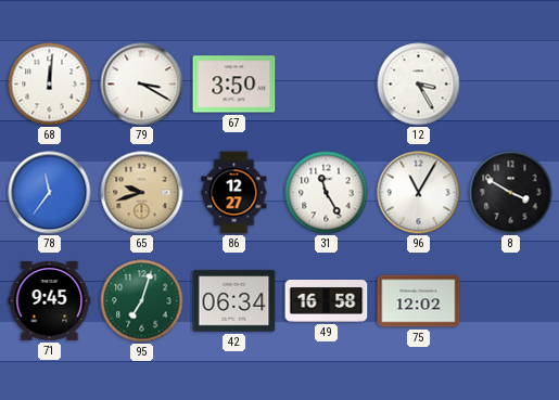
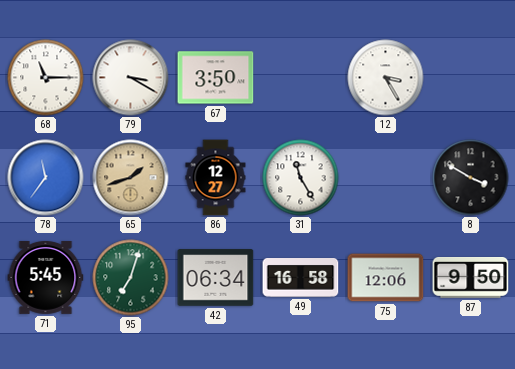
68: 12:01 -> 11:15 (46, 78)
65: 9:42 -> 1:42 (131, 178)
96: 11:05 -> none (419, 193)
71: 9:45 -> 5:45 (46, 277)
75: 12:02 -> 12:06 (386, 278)
87: none -> 9:50 (471, 278)
